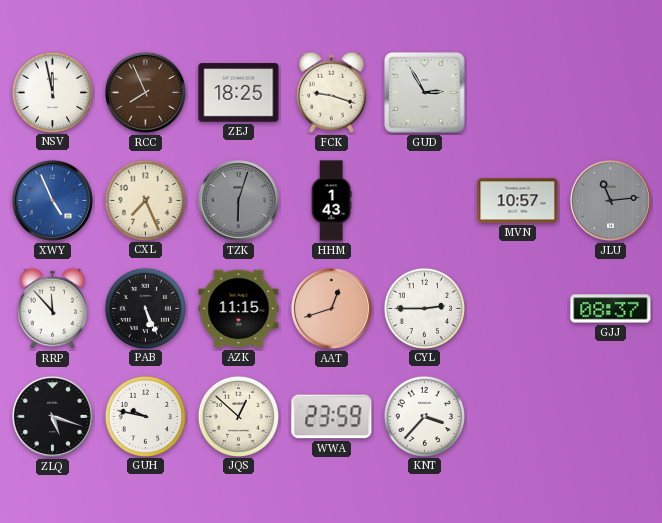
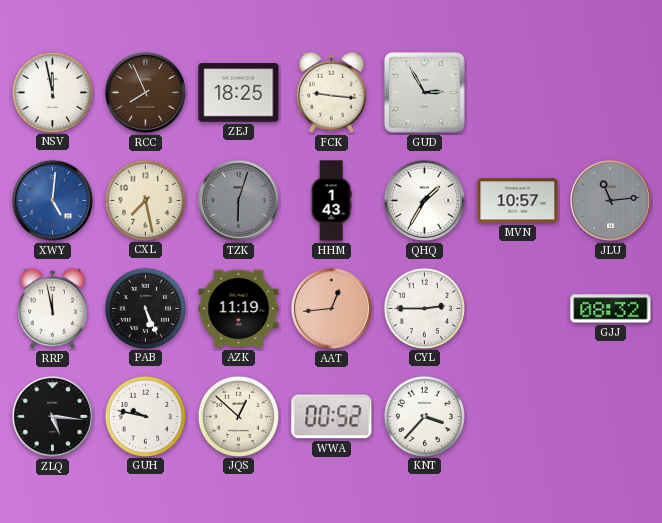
FCK: 9:18 -> 9:16 (331, 92)
XWY: 4:56 -> 5:01 (52, 200)
CXL: 7:26 -> 7:28 (145, 200)
QHQ: none -> 1:35 (424, 200)
RRP: 11:53 -> 11:58 (52, 308)
AZK: 11:15 -> 11:19 (239, 309)
AAT: 12:42 -> 12:44 (331, 308)
GJJ: 08:37 -> 08:32 (611, 309)
ZLQ: 5:18 -> 5:16 (52, 416)
WWA: 23:59 -> 00:52 (332, 417)
